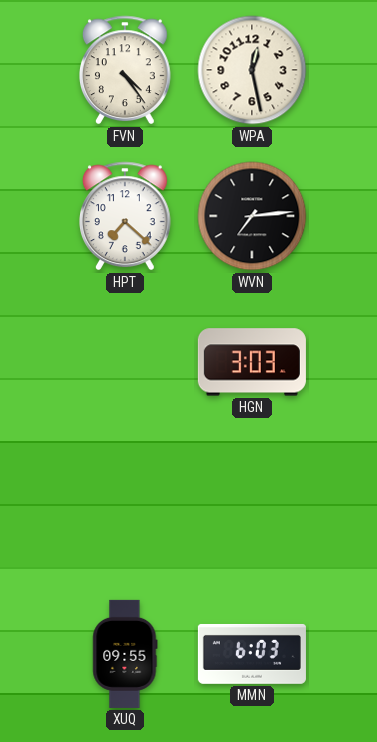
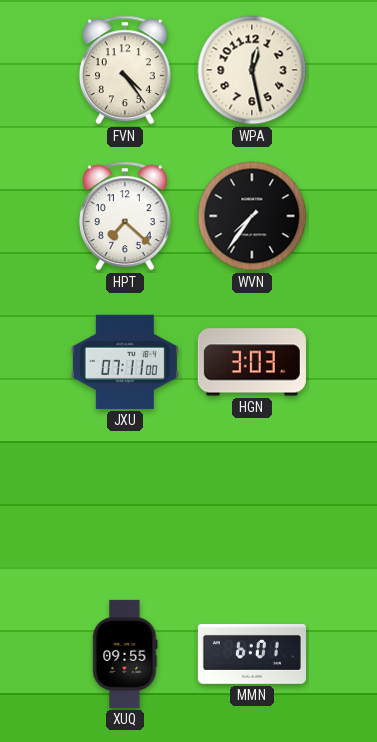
WVN: 7:14 -> 7:36 (252, 216)
JXU: none -> 07:11 (125, 362)
MMN: 6:03 -> 6:01 (252, 654)
